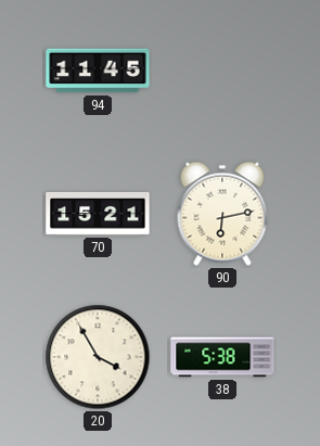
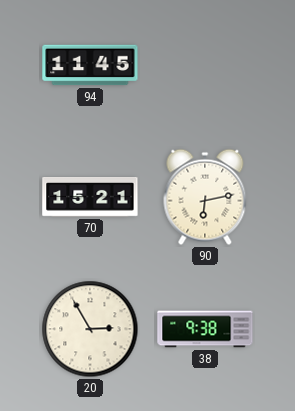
20: 3:55 -> 2:55 (90, 329)
38: 5:38 -> 9:38 (205, 329)
